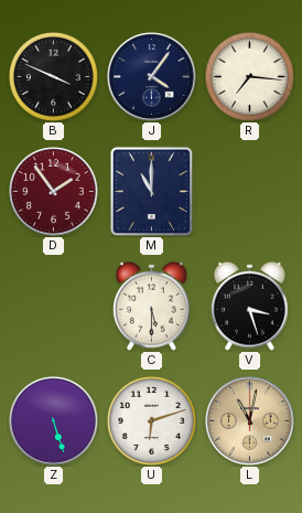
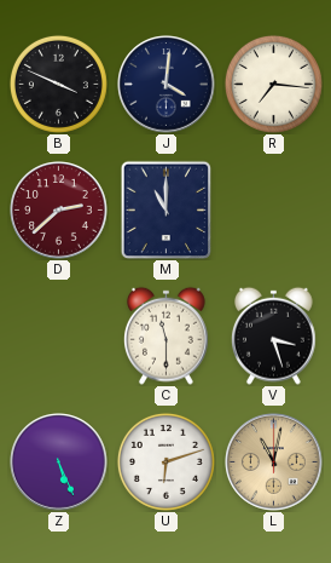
J: 4:06 -> 4:01 (167, 85)
D: 1:54 -> 2:38 (59, 211)
C: 5:30 -> 11:30 (165, 335)
Z: 5:27 -> 5:26 (59, 463)
